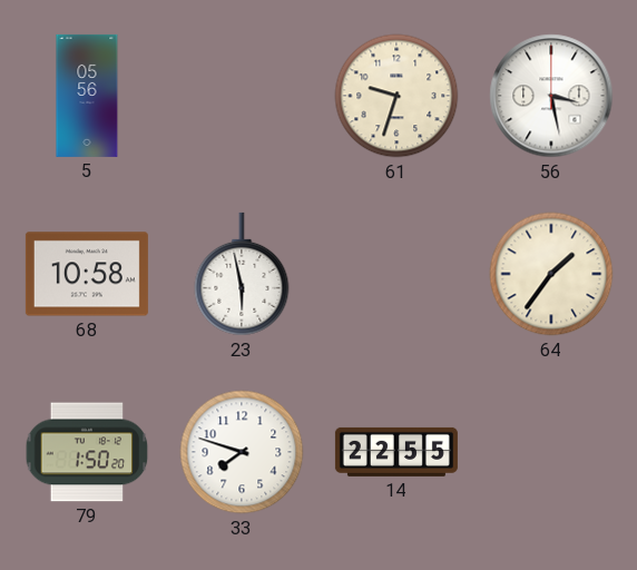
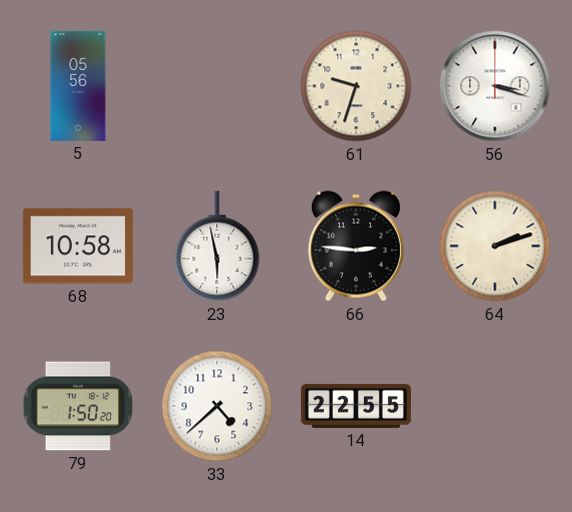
56: 3:28 -> 3:18 (495, 86)
66: none -> 2:46 (356, 246)
64: 1:36 -> 2:12 (495, 246)
33: 7:48 -> 4:38 (217, 406)
